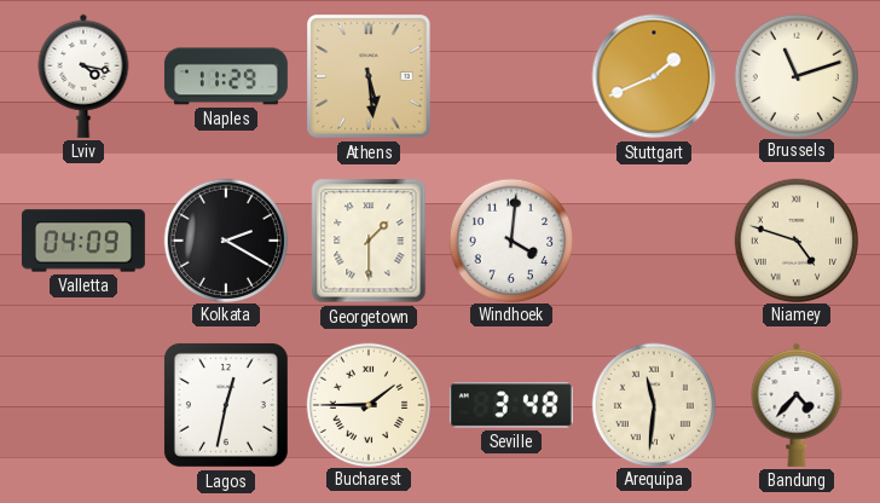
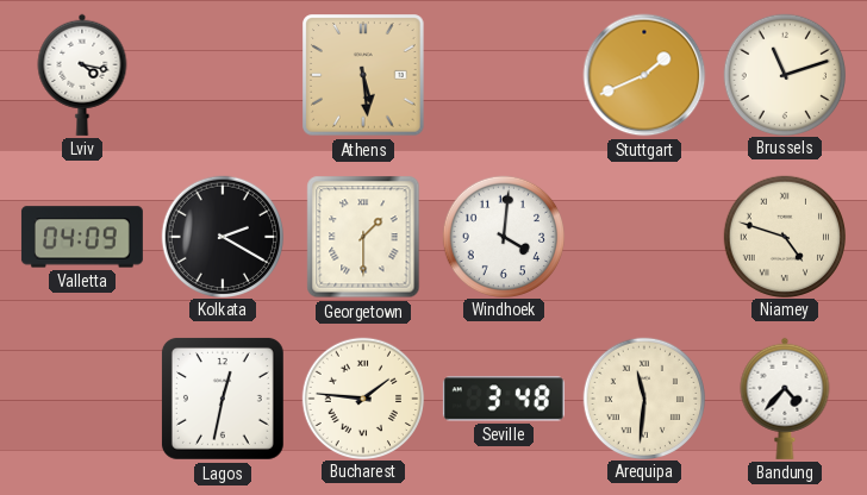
Naples: 11:29 -> none (226, 76)
Bucharest: 1:45 -> 1:46 (362, 397)
